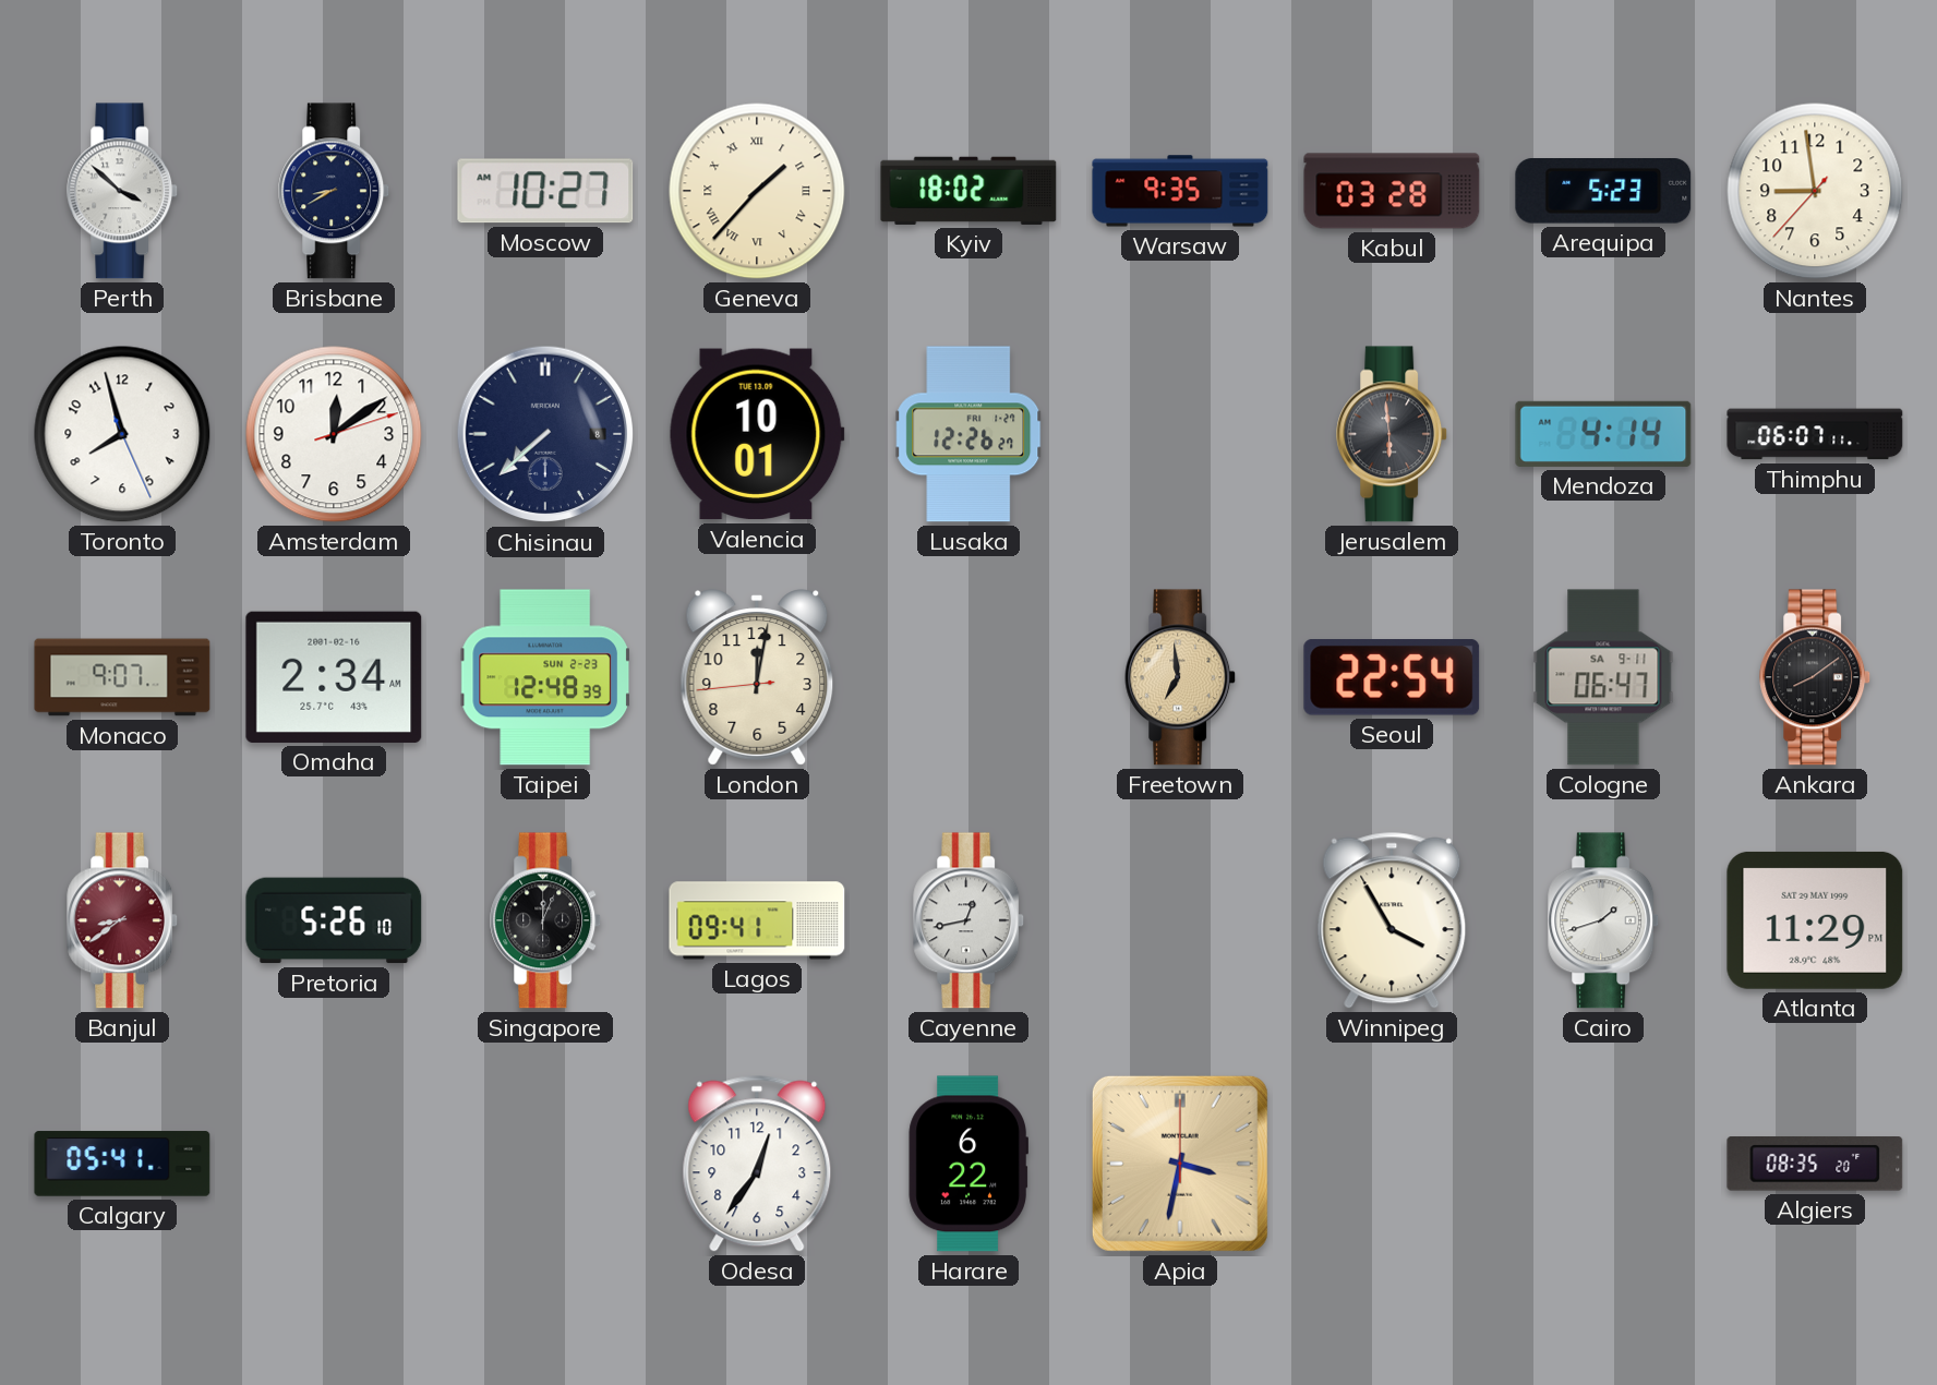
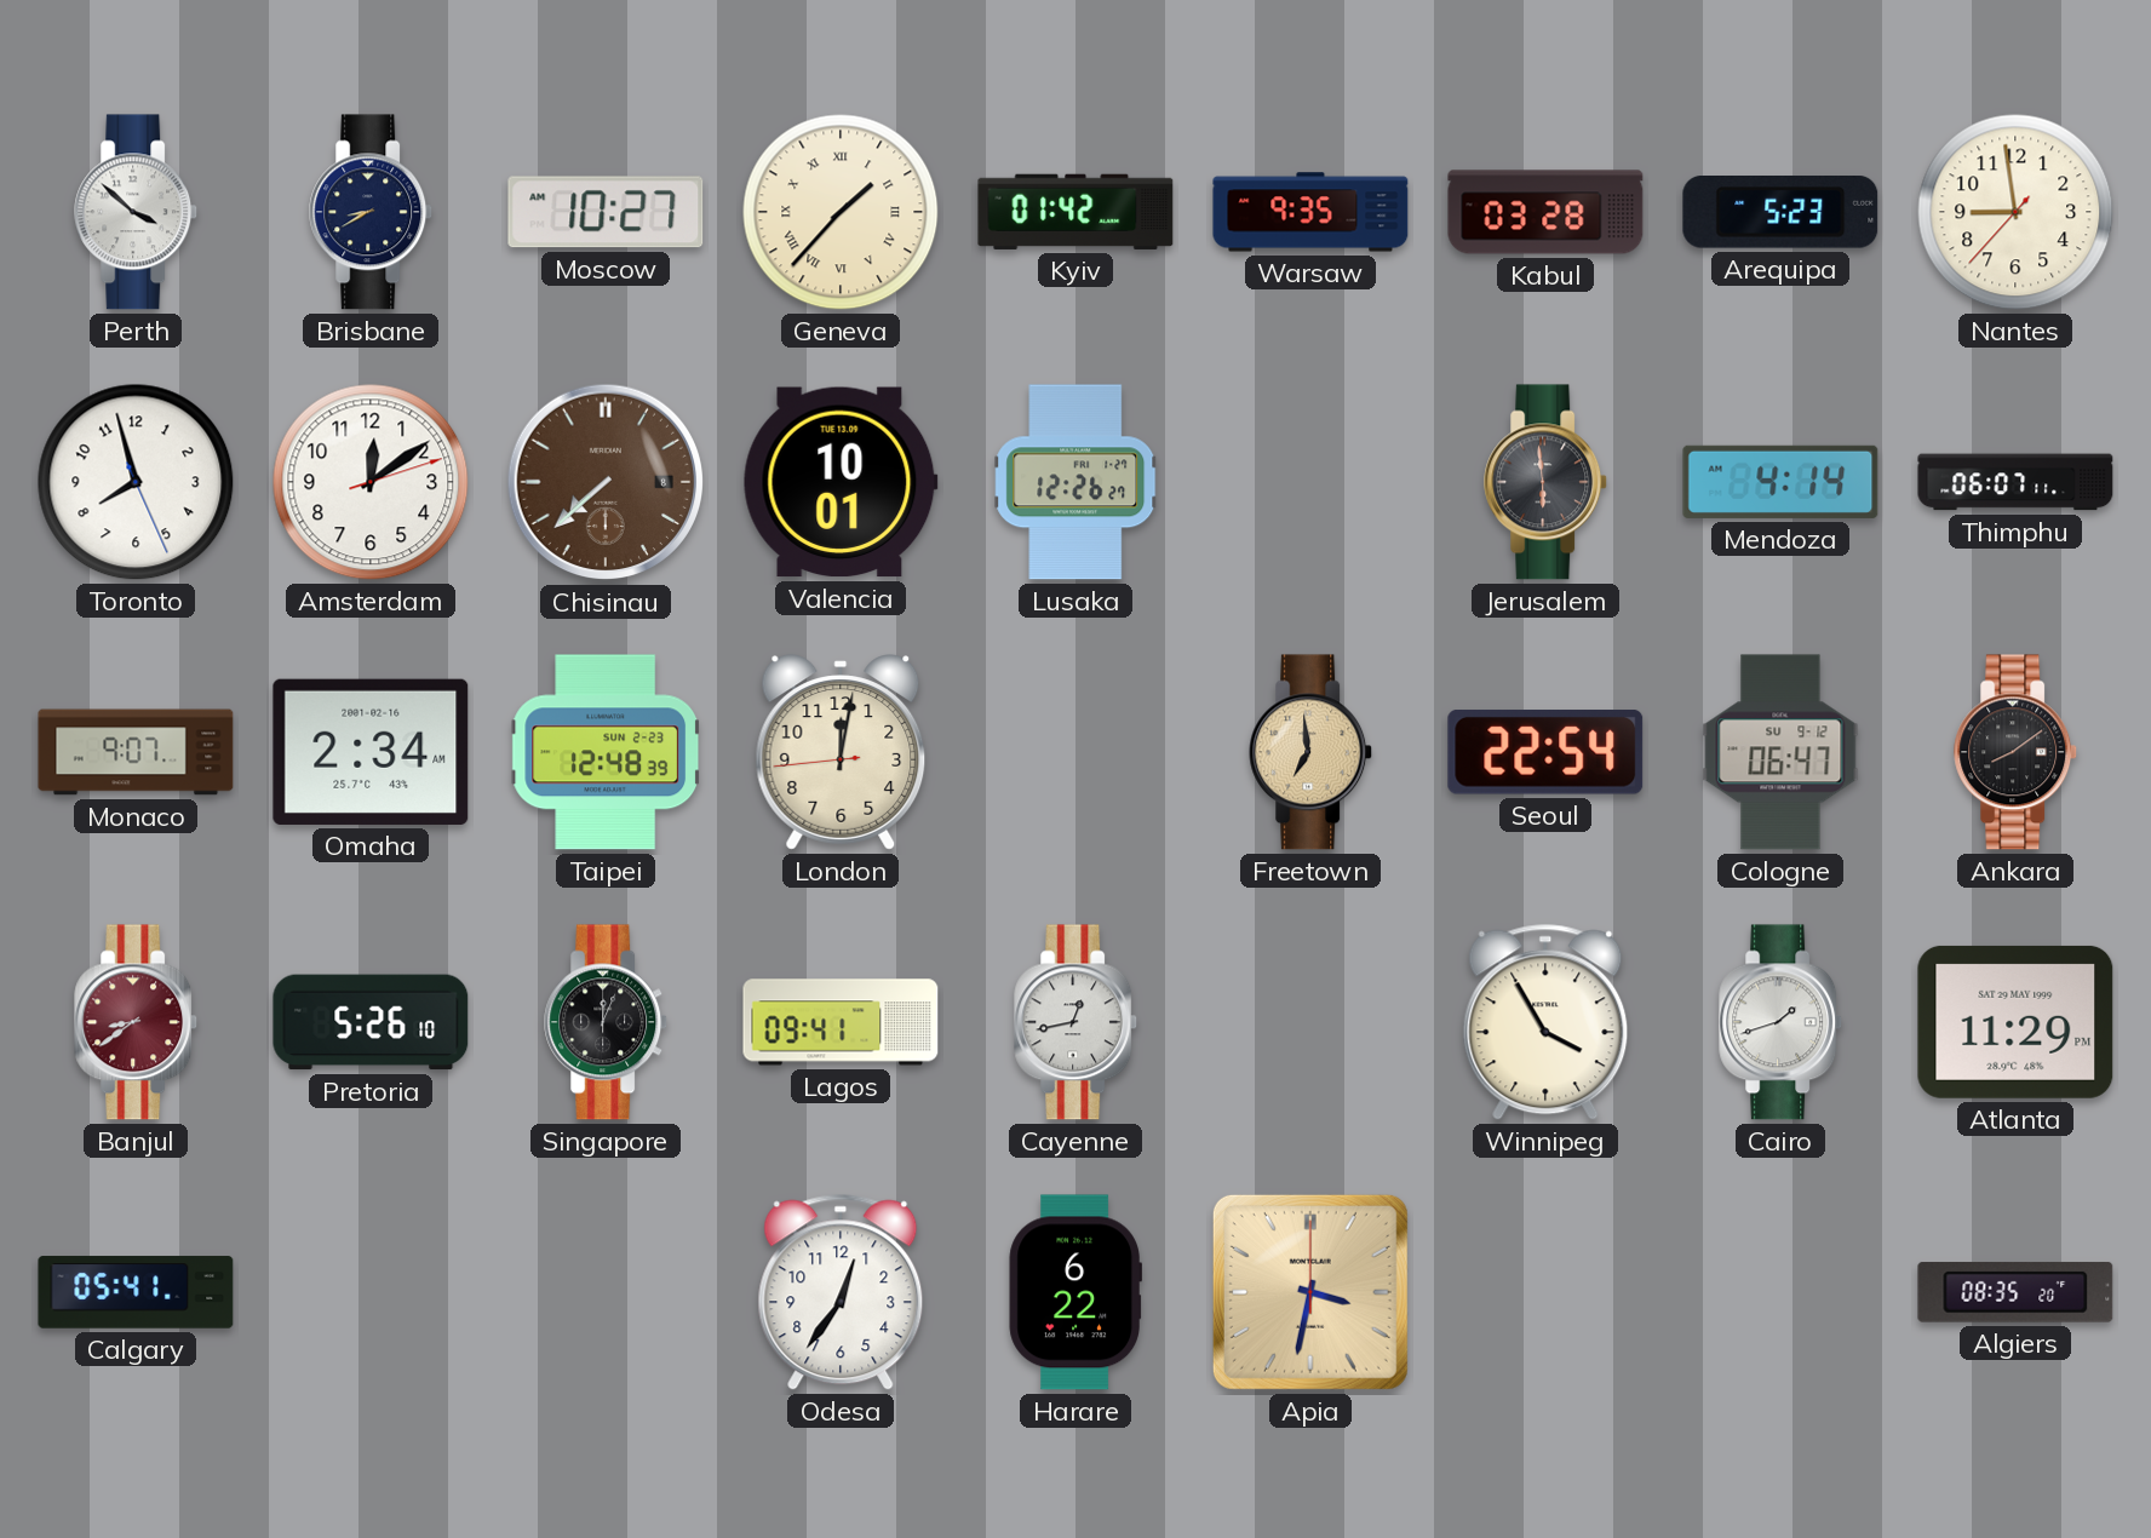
Kyiv: 18:02 -> 01:42 (1075, 212)
Chisinau dial: navy -> brown (606, 482)
Cologne date: SA 9-11 -> SU 9-12 (1780, 752)
